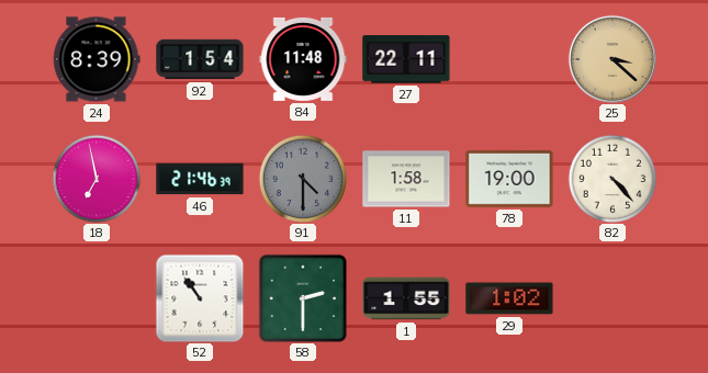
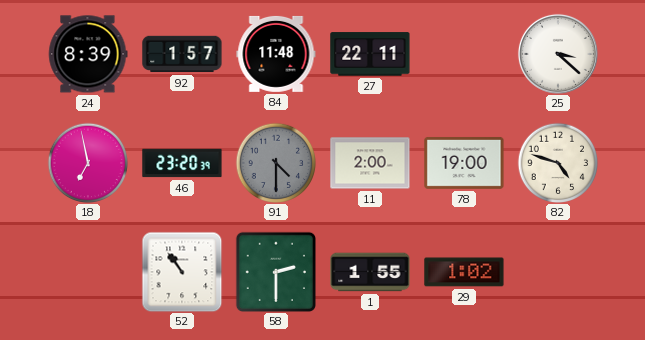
92: 1:54 -> 1:57 (182, 54)
25 dial: champagne -> white (558, 54)
46: 21:46 -> 23:20 (182, 163)
11: 1:58 -> 2:00 (370, 163)
82: 4:23 -> 4:48 (558, 163)
